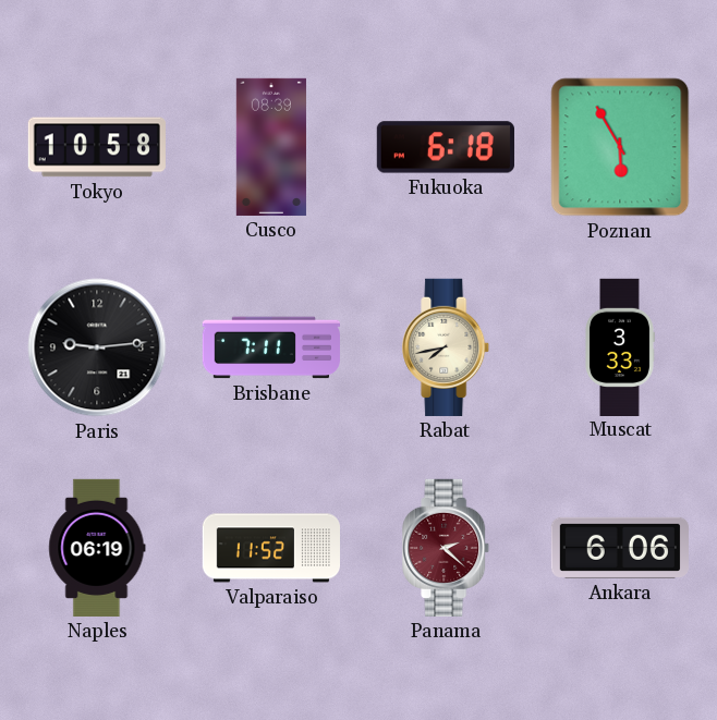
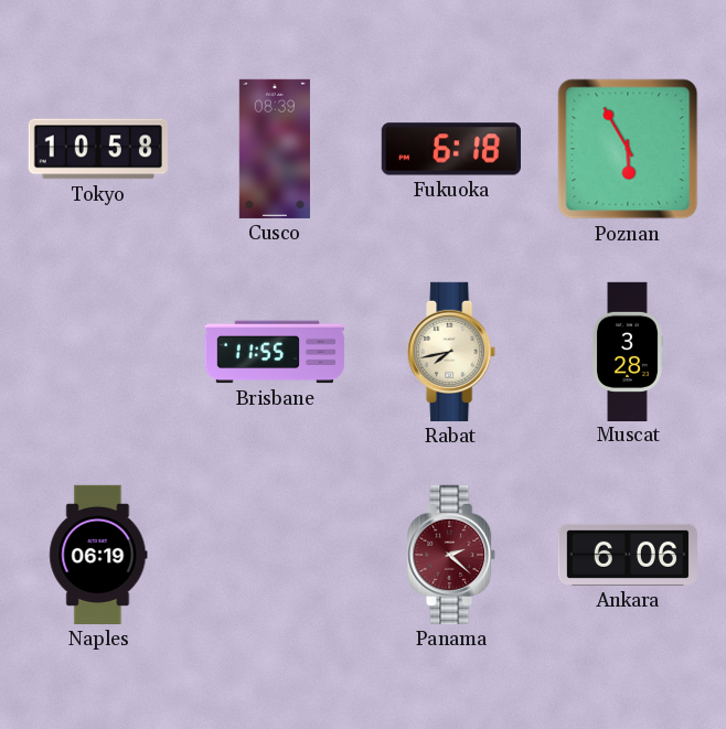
Paris: 9:14 -> none (97, 347)
Brisbane: 7:11 -> 11:55 (275, 352)
Muscat: 3:33 -> 3:28 (628, 351)
Valparaiso: 11:52 -> none (270, 548)
